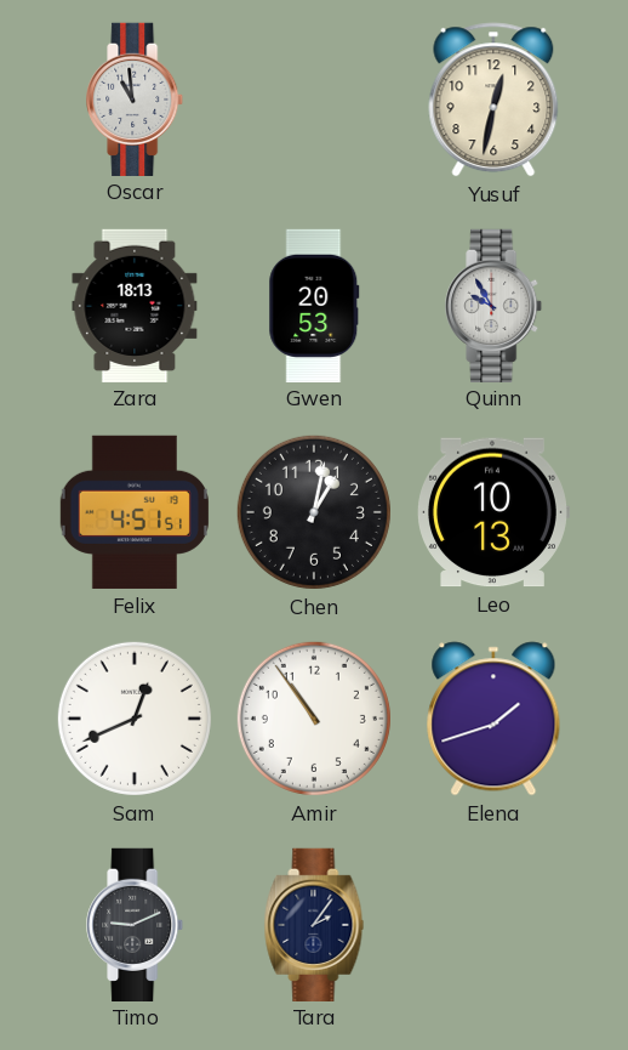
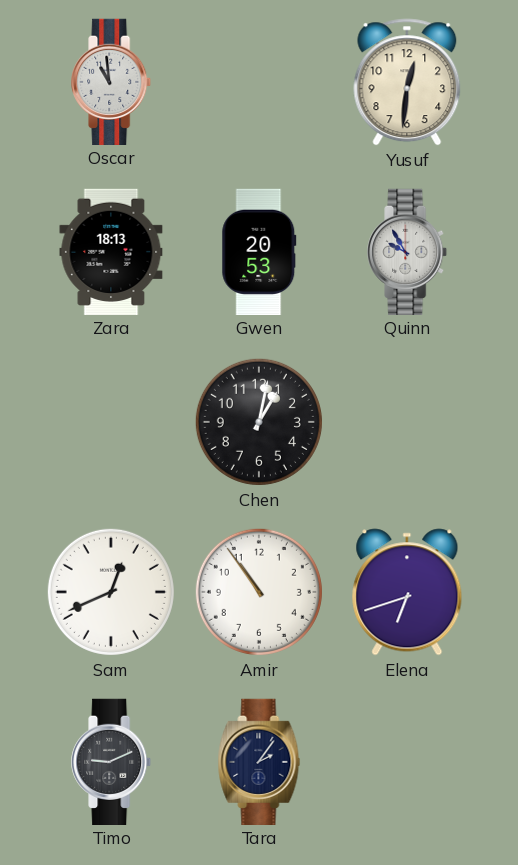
Yusuf: 12:32 -> 12:31 (407, 82)
Felix: 4:51 -> none (135, 512)
Leo: 10:13 -> none (493, 512)
Elena: 1:42 -> 6:42 (407, 592)
